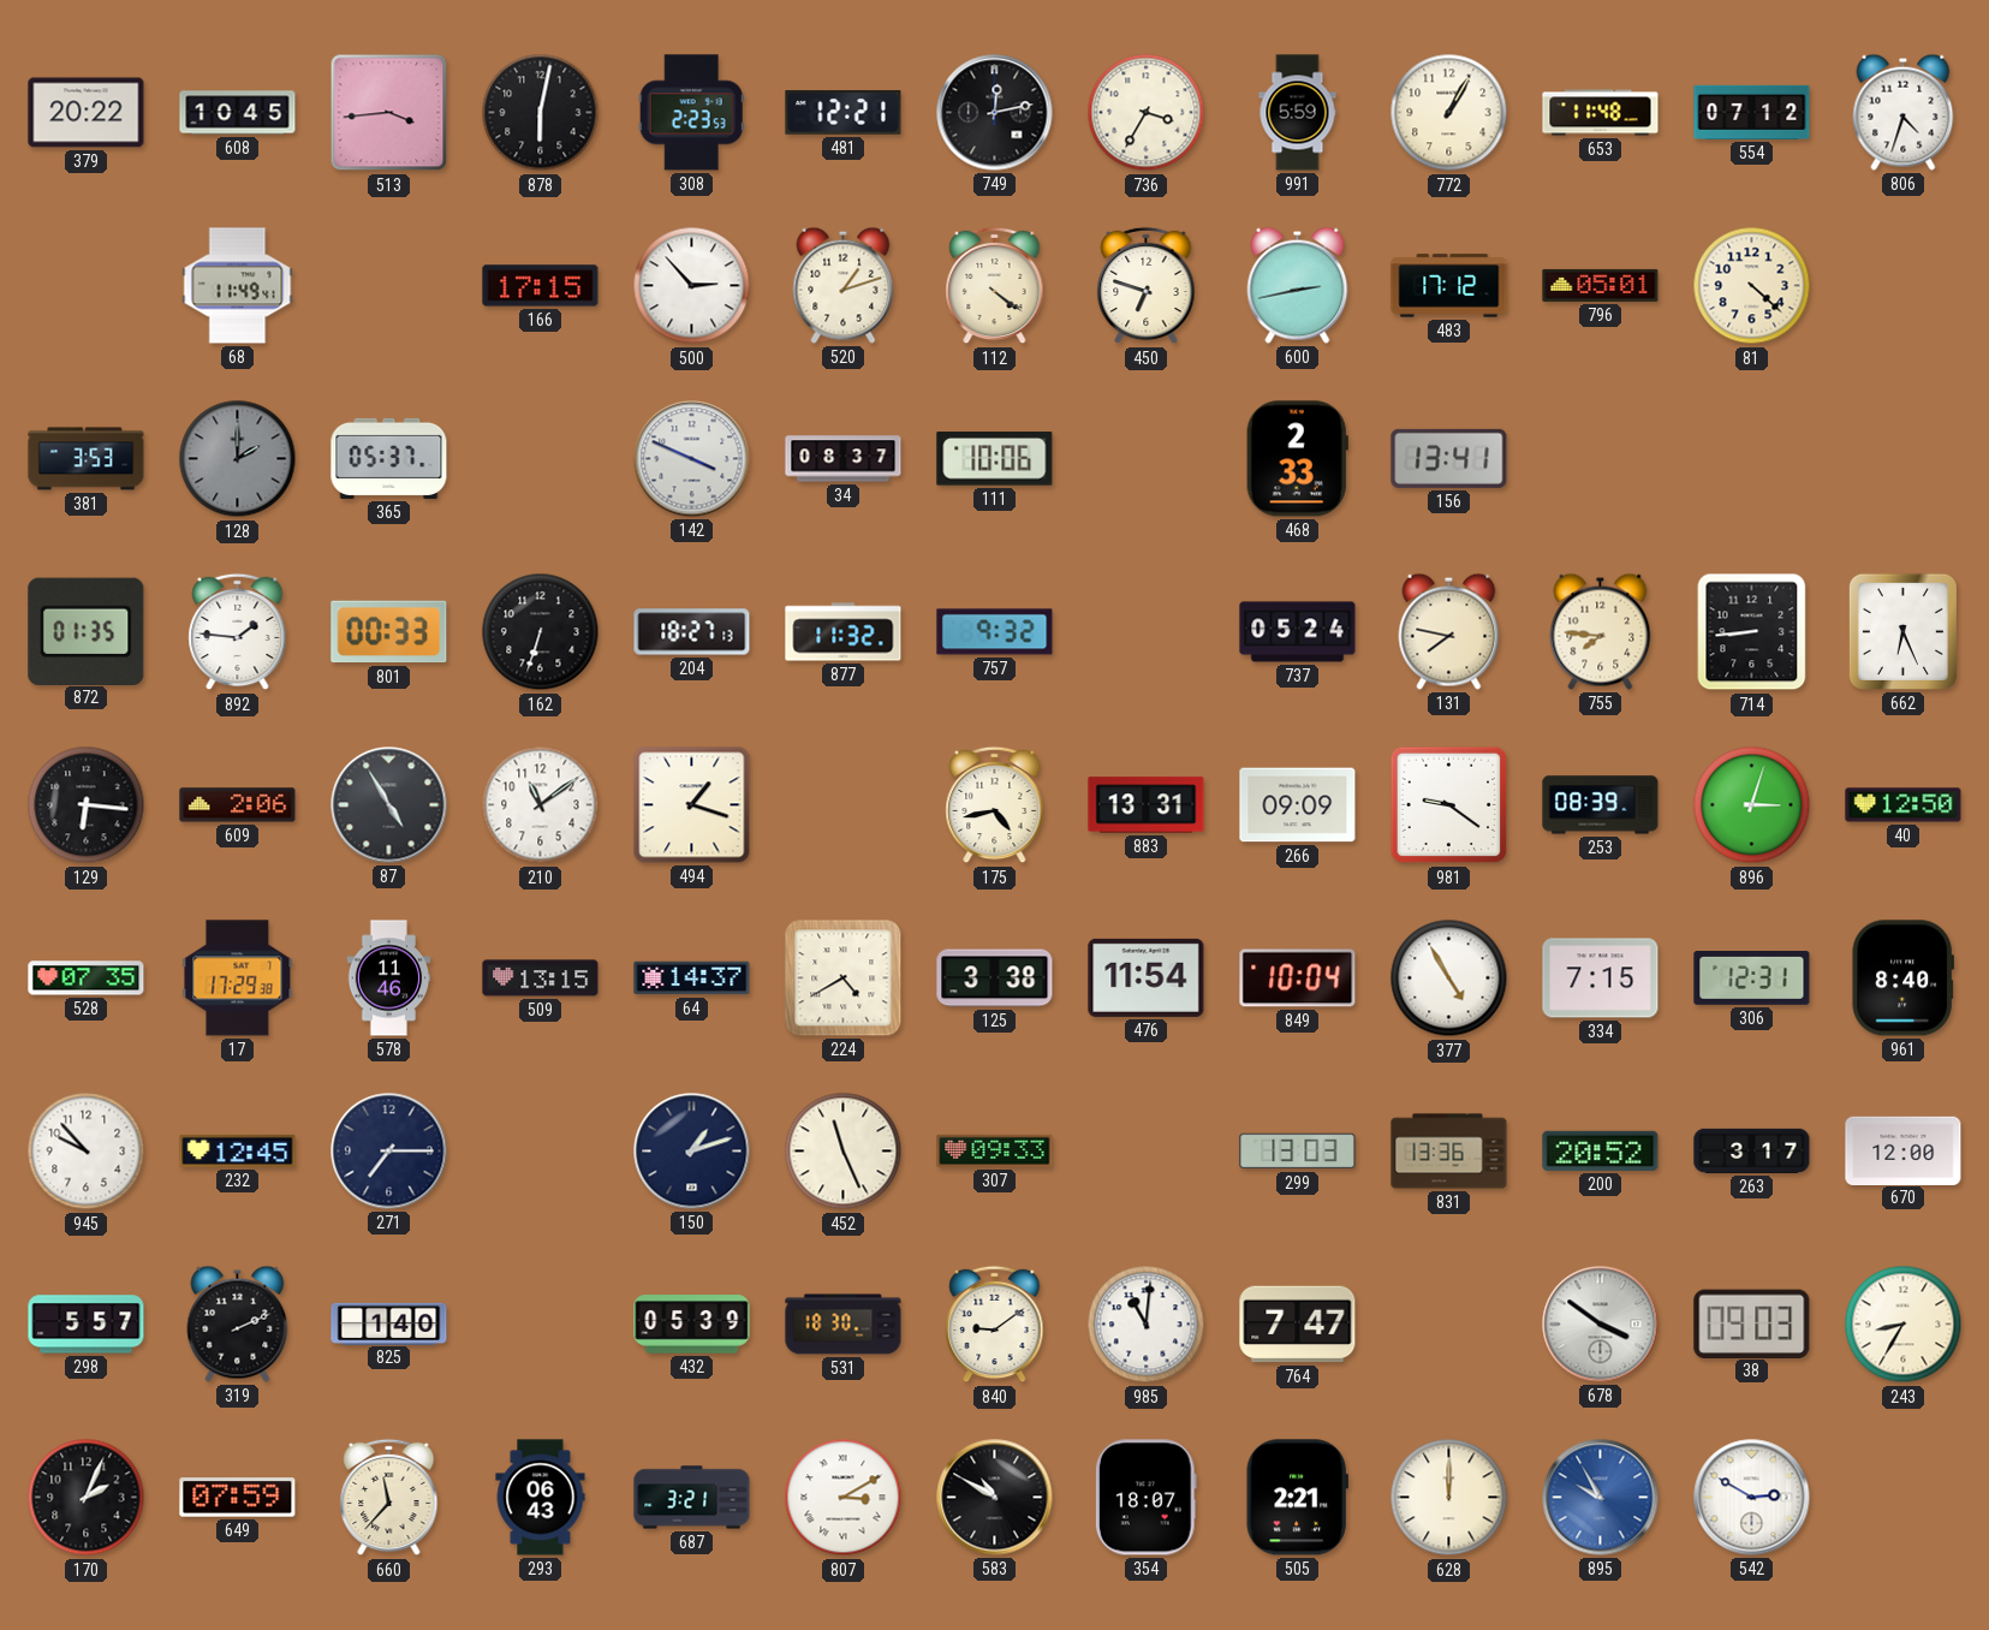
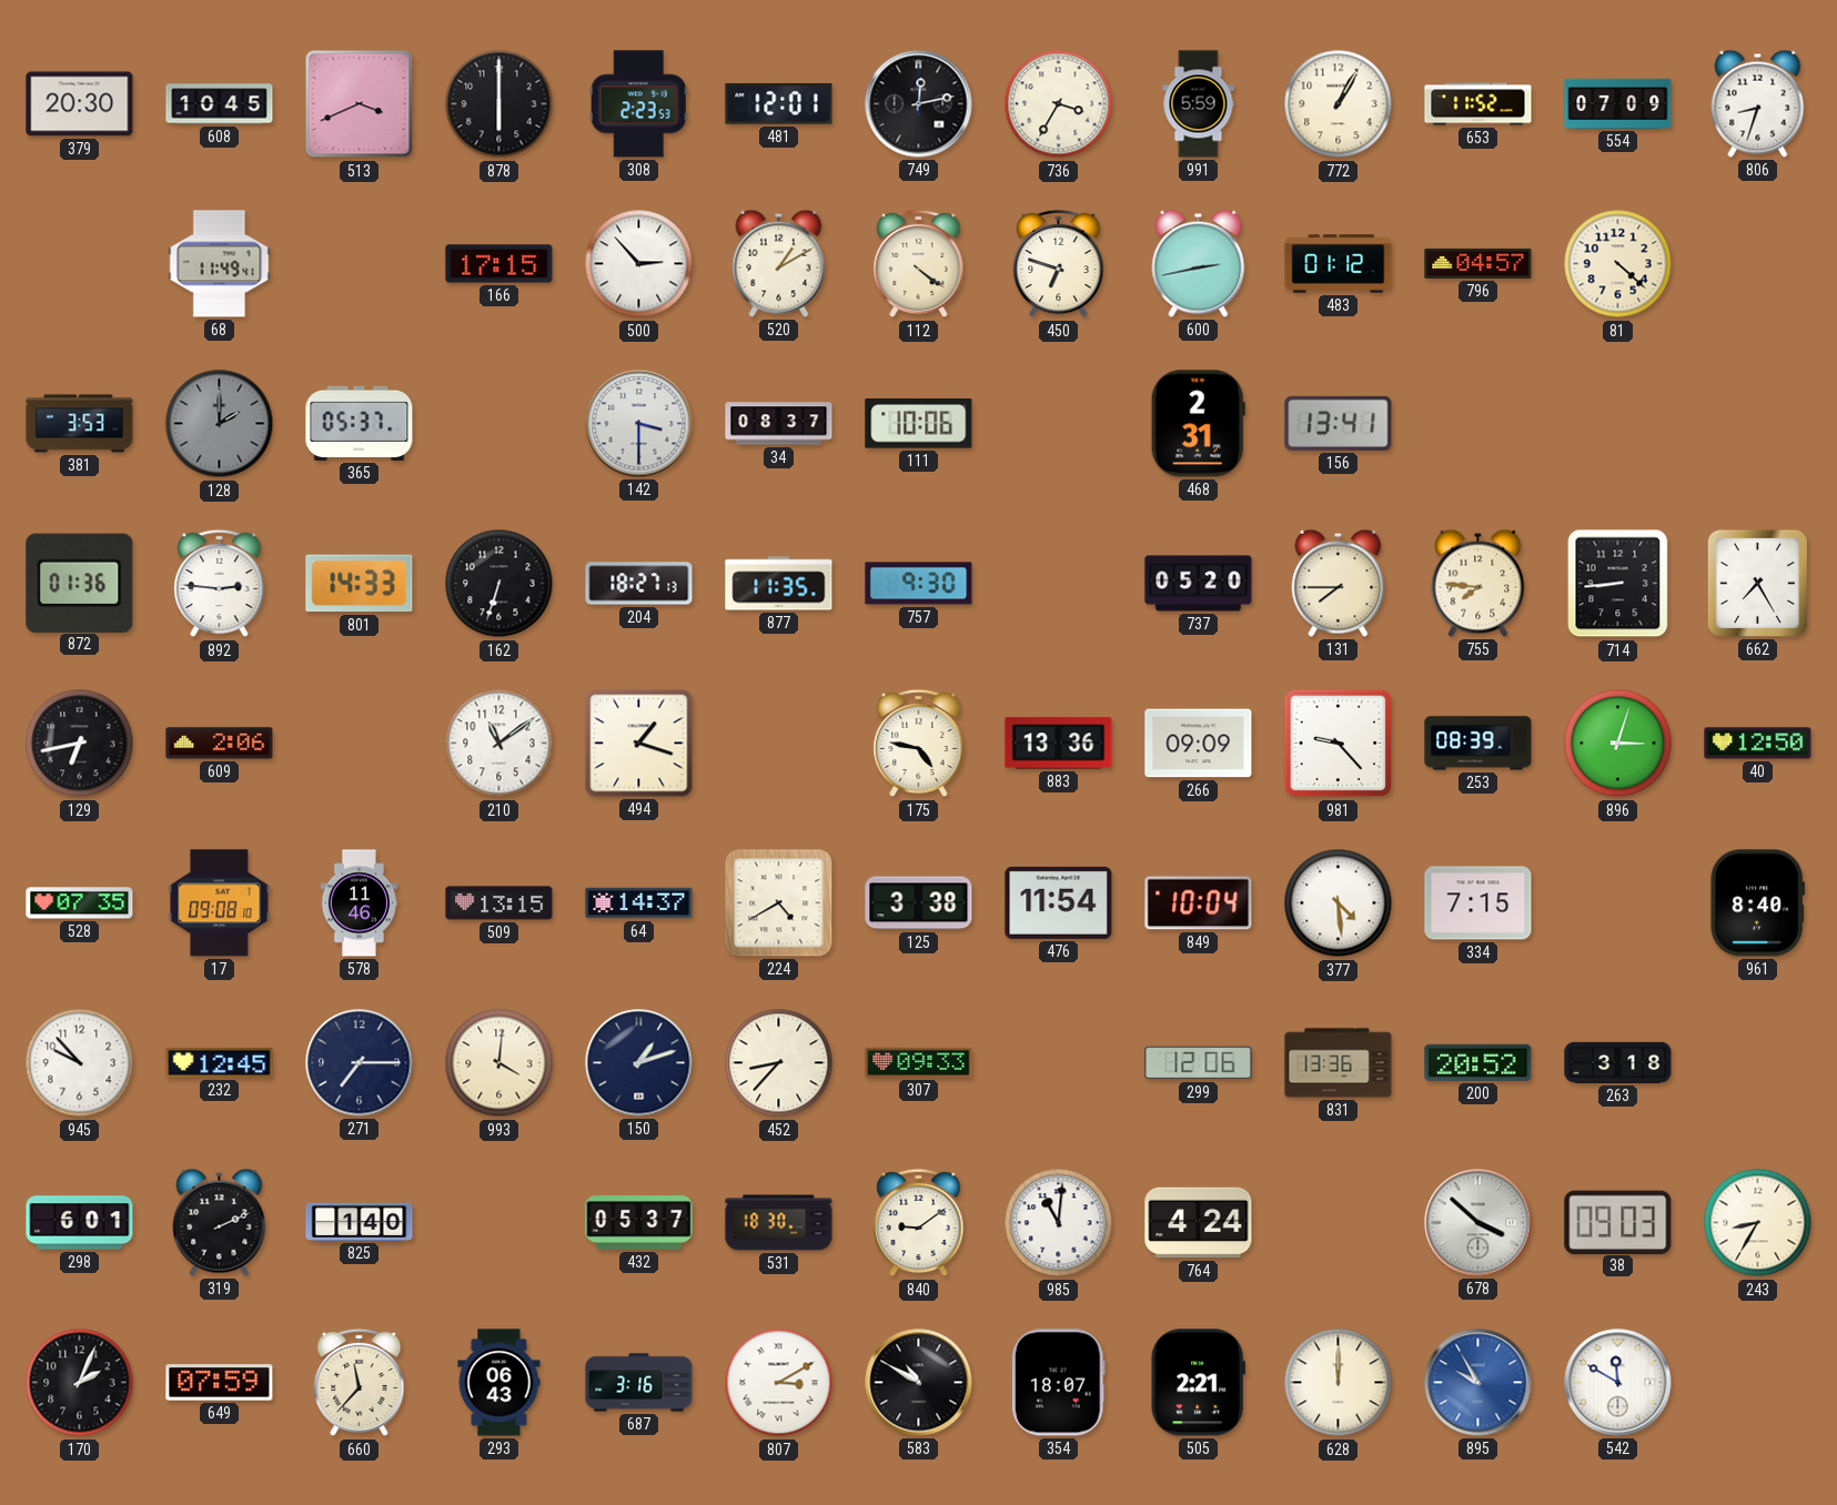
379: 20:22 -> 20:30 (80, 104)
513: 3:44 -> 3:41 (360, 104)
878: 6:02 -> 6:00 (499, 104)
481: 12:21 -> 12:01 (779, 104)
653: 11:48 -> 11:52 (1478, 104)
554: 07:12 -> 07:09 (1618, 103)
806: 4:33 -> 8:33 (1758, 103)
520: 1:12 -> 1:10 (779, 263)
483: 17:12 -> 01:12 (1339, 264)
796: 05:01 -> 04:57 (1478, 263)
142: 3:49 -> 3:30 (639, 424)
468: 2:33 -> 2:31 (1198, 424)
872: 01:35 -> 01:36 (80, 583)
892: 1:46 -> 2:46 (220, 584)
801: 00:33 -> 14:33 (360, 584)
877: 11:32 -> 11:35 (779, 584)
757: 9:32 -> 9:30 (919, 584)
737: 05:24 -> 05:20 (1199, 584)
131: 7:47 -> 7:45 (1339, 583)
662: 6:26 -> 7:25 (1757, 583)
129: 6:16 -> 6:43 (80, 744)
87: 4:55 -> none (389, 805)
175: 4:43 -> 4:47 (919, 744)
883: 13:31 -> 13:36 (1059, 744)
981: 9:21 -> 9:23 (1339, 744)
17: 17:29 -> 09:08 (220, 903)
377: 4:55 -> 4:29 (1339, 903)
306: 12:31 -> none (1752, 978)
993: none -> 4:01 (499, 1063)
452: 11:26 -> 8:37 (779, 1063)
299: 13:03 -> 12:06 (1199, 1063)
263: 3:17 -> 3:18 (1618, 1062)
670: 12:00 -> none (1904, 1150)
298: 5:57 -> 6:01 (80, 1223)
432: 05:39 -> 05:37 (639, 1223)
764: 7:47 -> 4:24 (1199, 1223)
678: 3:51 -> 3:52 (1478, 1223)
687: 3:21 -> 3:16 (639, 1383)
542: 2:50 -> 11:50 (1618, 1383)
